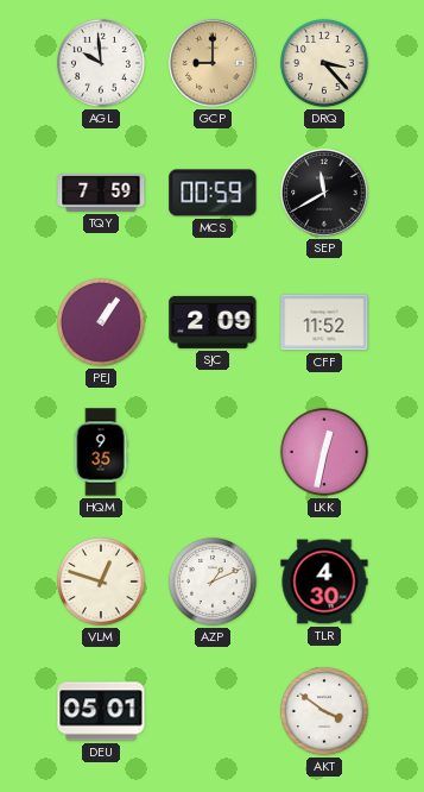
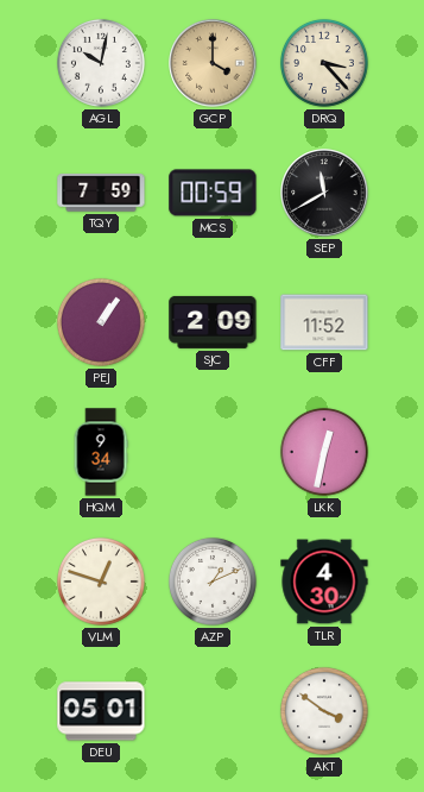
AGL: 9:59 -> 10:02 (101, 63)
GCP: 9:00 -> 4:00 (213, 63)
HQM: 9:35 -> 9:34 (101, 452)
